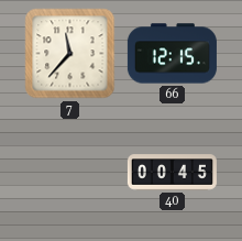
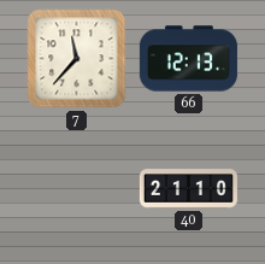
66: 12:15 -> 12:13 (188, 59)
40: 00:45 -> 21:10 (188, 189)
